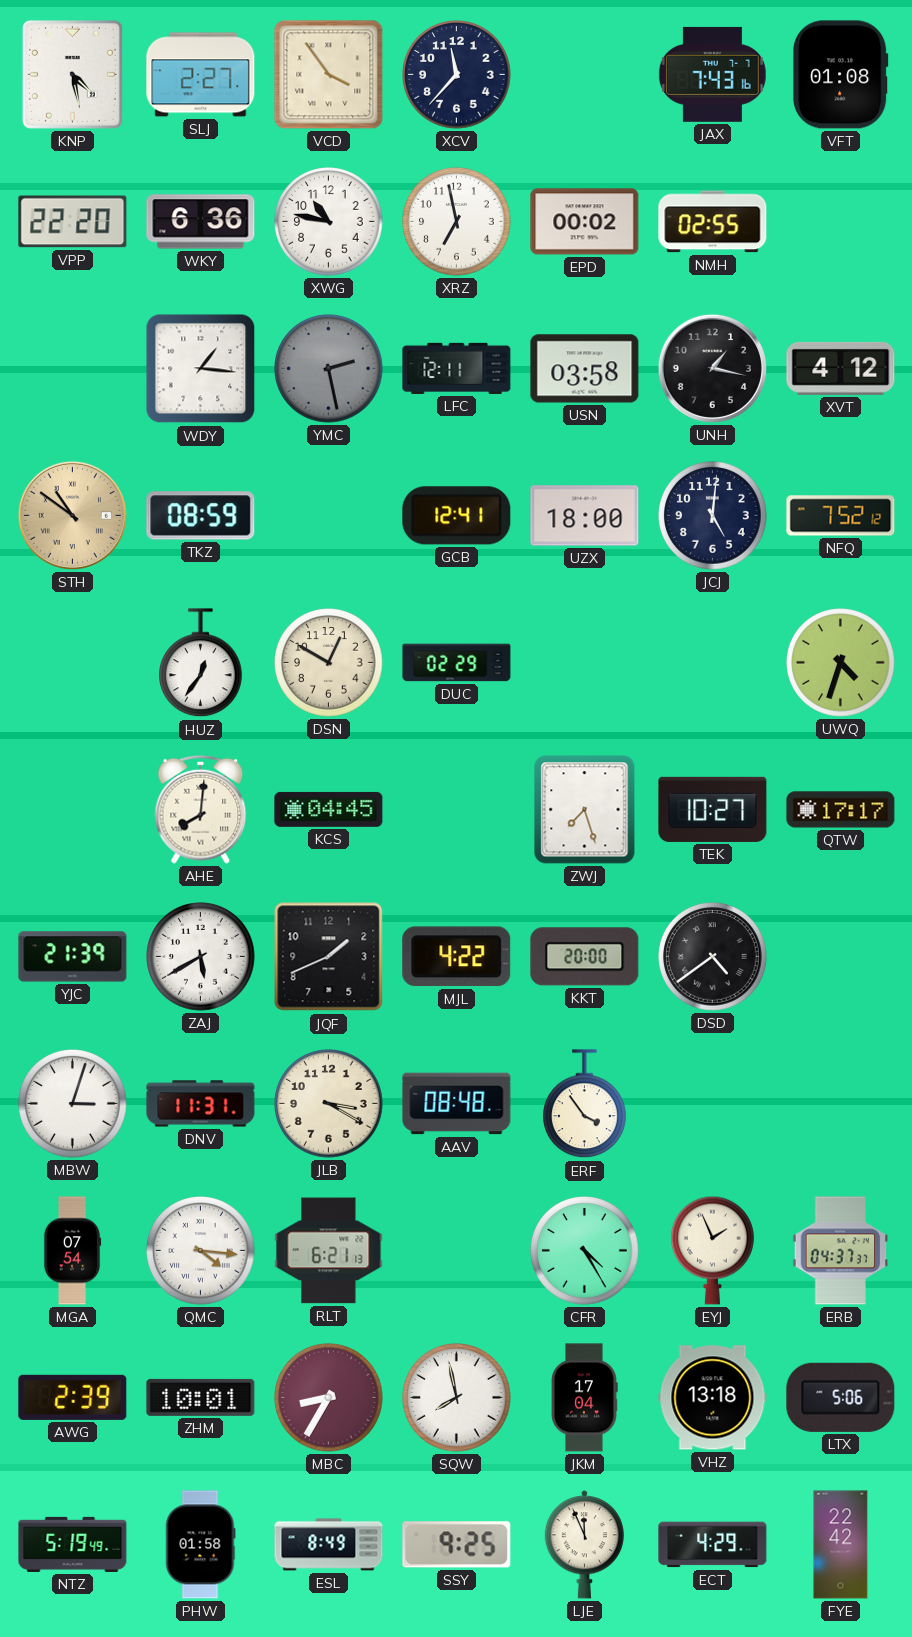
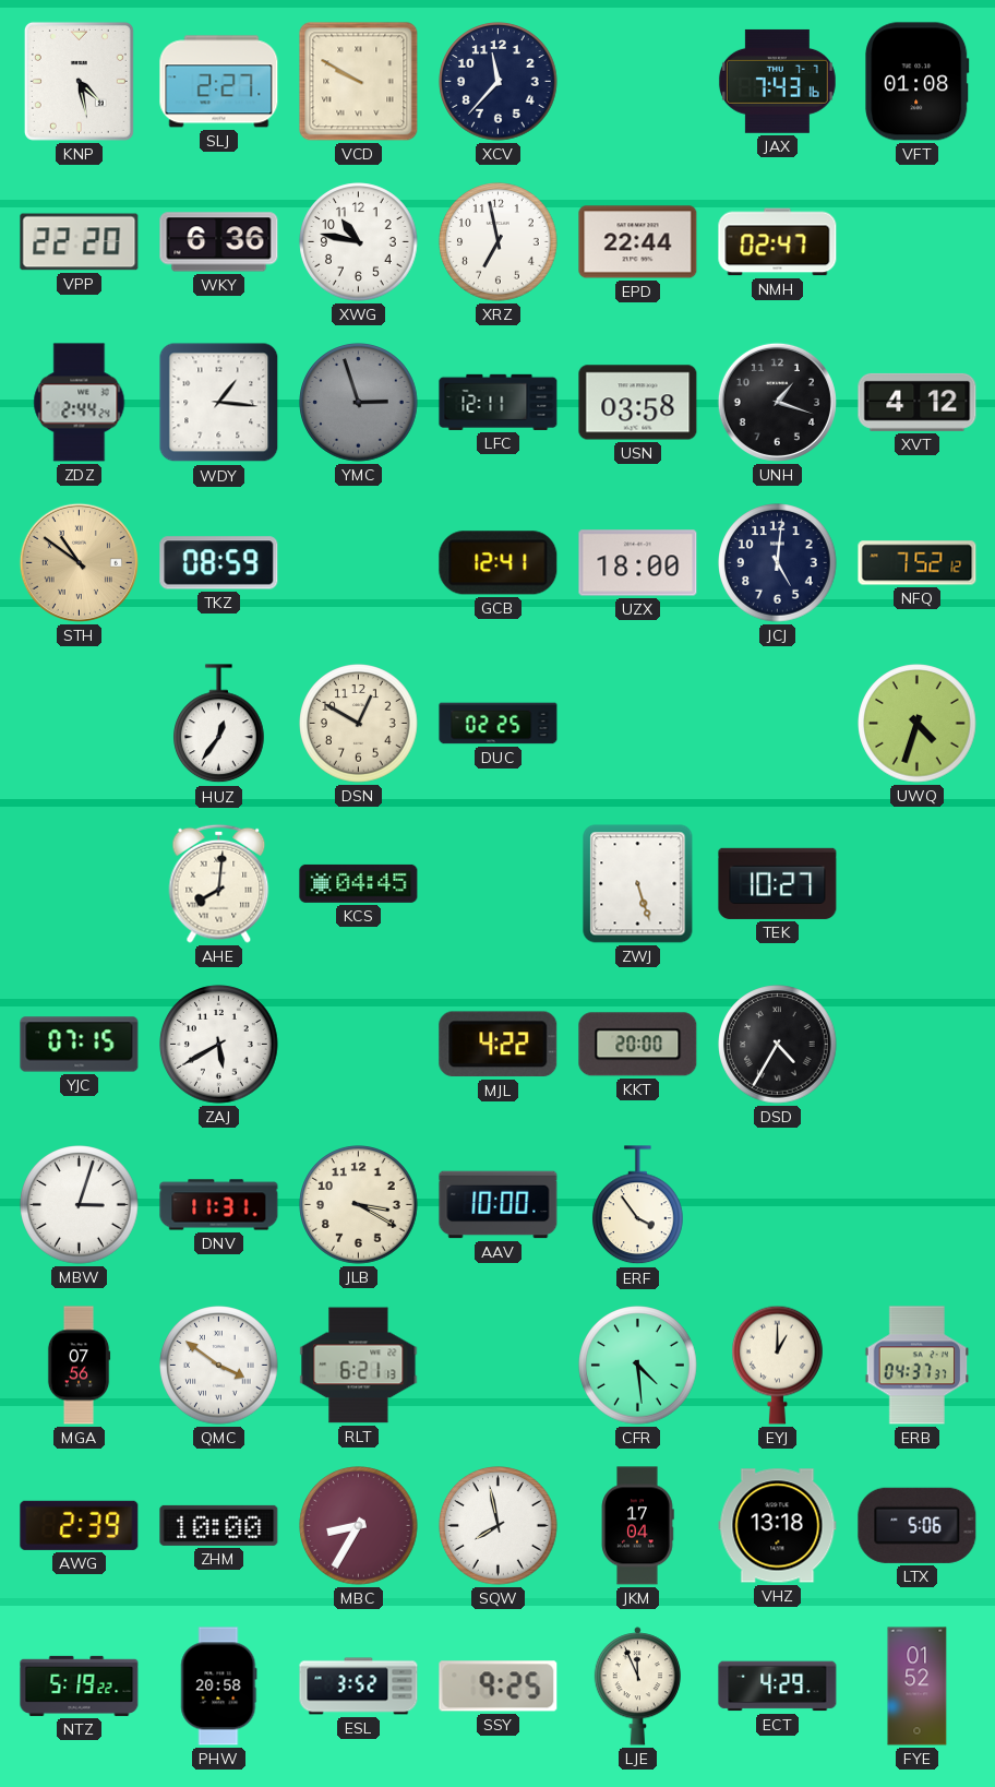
VCD: 3:54 -> 9:50 (359, 82)
EPD: 00:02 -> 22:44 (638, 242)
NMH: 02:55 -> 02:47 (778, 242)
ZDZ: none -> 2:44 (80, 403)
YMC: 2:28 -> 2:57 (359, 403)
UNH: 1:17 -> 1:18 (777, 402)
DUC: 02:29 -> 02:25 (499, 724)
ZWJ: 7:27 -> 5:27 (638, 884)
QTW: 17:17 -> none (841, 810)
YJC: 21:39 -> 07:15 (80, 1045)
JQF: 1:41 -> none (329, 957)
DSD: 4:39 -> 4:35 (778, 1045)
AAV: 08:48 -> 10:00 (499, 1205)
MGA: 07:54 -> 07:56 (79, 1366)
QMC: 4:16 -> 3:51 (219, 1366)
CFR: 4:25 -> 4:29 (638, 1366)
EYJ: 1:56 -> 1:00 (778, 1365)
ZHM: 10:01 -> 10:00 (219, 1525)
NTZ: 5:19:49 -> 5:19:22 (80, 1685)
PHW: 01:58 -> 20:58 (219, 1687)
ESL: 8:49 -> 3:52 (359, 1687)
FYE: 22:42 -> 01:52 (918, 1687)
